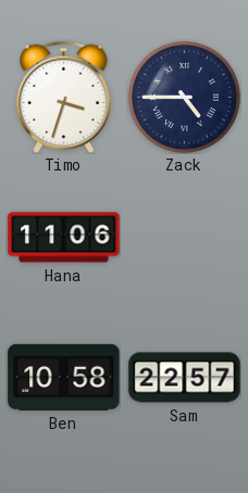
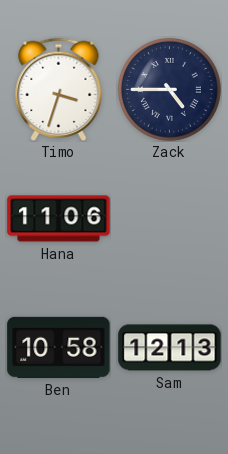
Sam: 22:57 -> 12:13 (170, 348)
